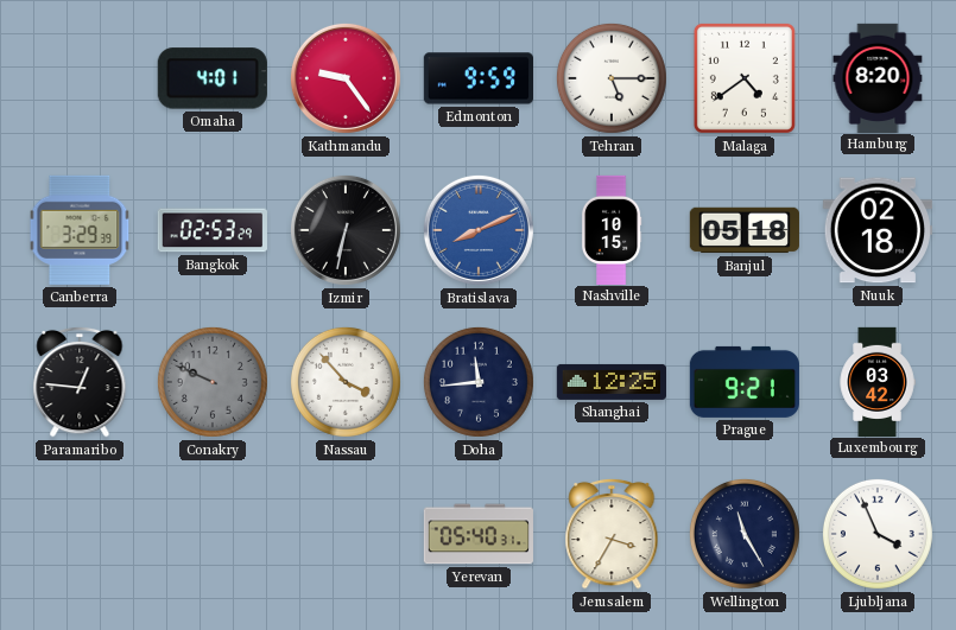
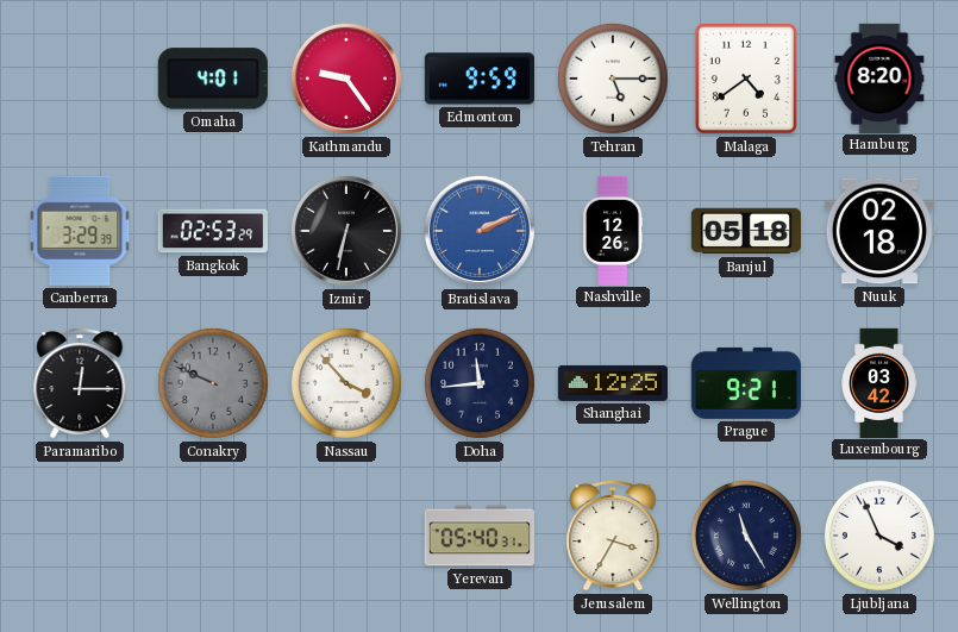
Bratislava: 8:11 -> 2:11 (480, 231)
Nashville: 10:15 -> 12:26 (613, 230)
Paramaribo: 12:46 -> 12:15 (80, 383)
